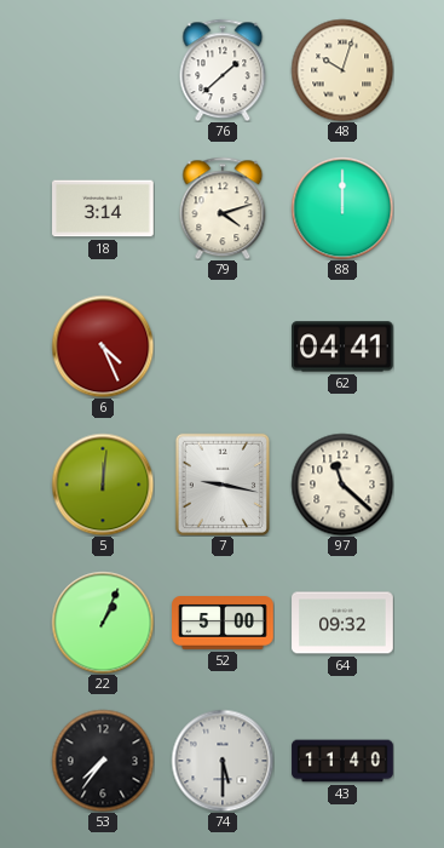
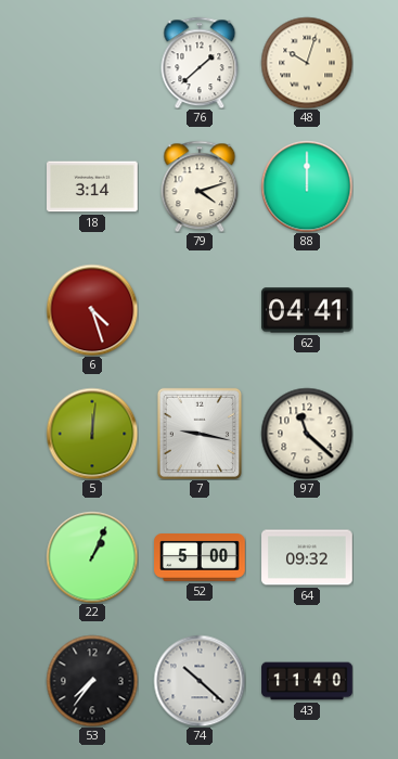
6: 4:26 -> 4:27 (92, 310)
74: 5:30 -> 10:22 (200, 681)
